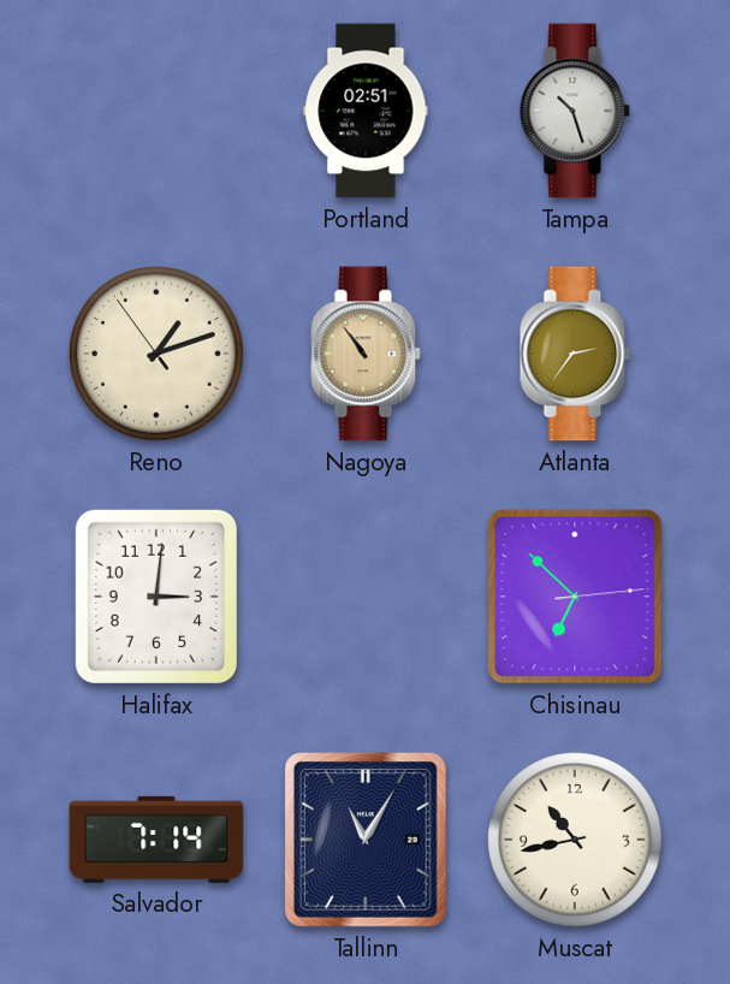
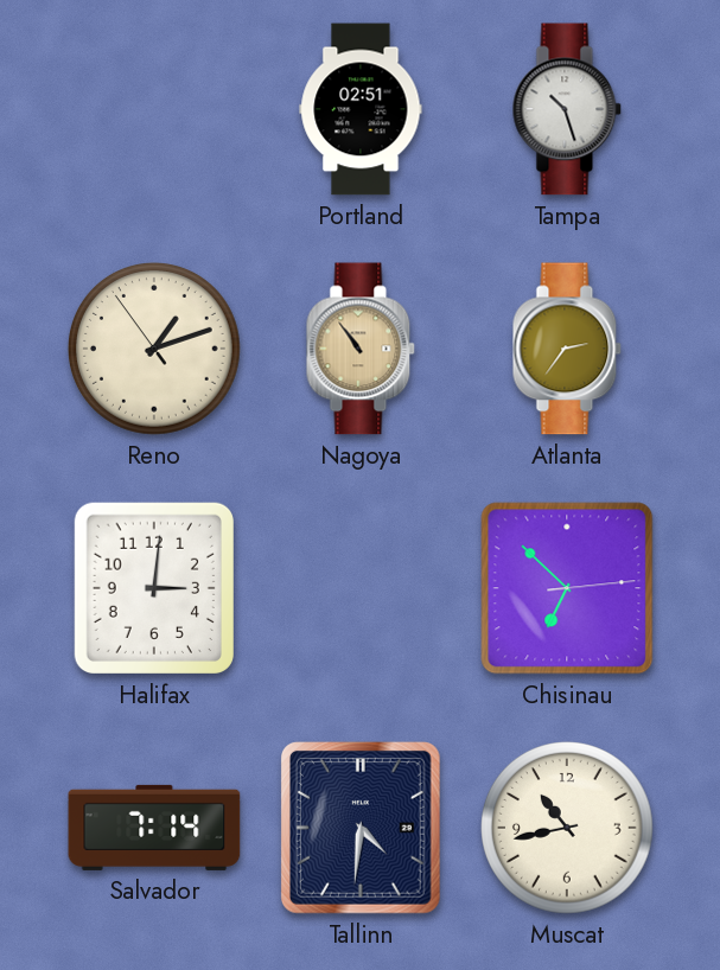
Tallinn: 11:05 -> 4:31 (362, 829)
